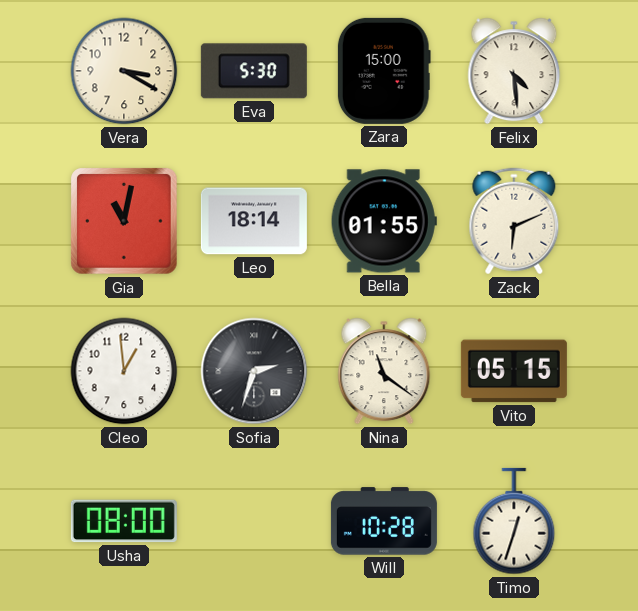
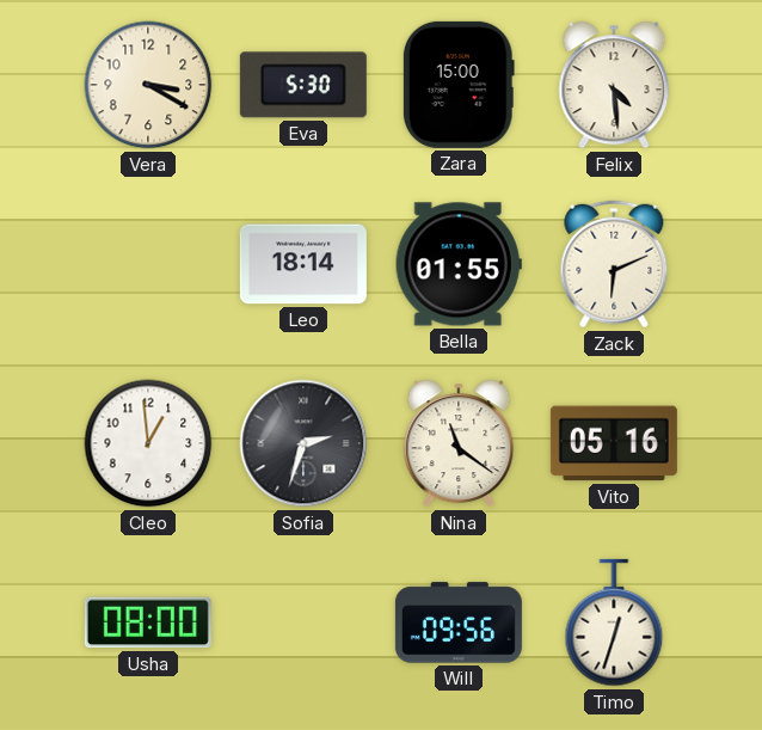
Gia: 11:02 -> none (124, 221)
Vito: 05:15 -> 05:16 (614, 443)
Will: 10:28 -> 09:56 (459, 622)
